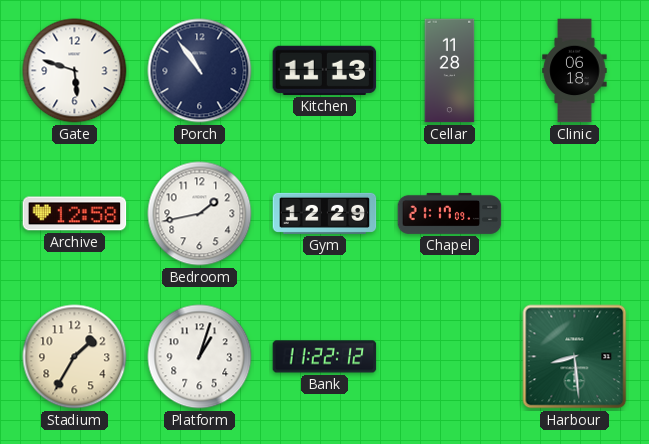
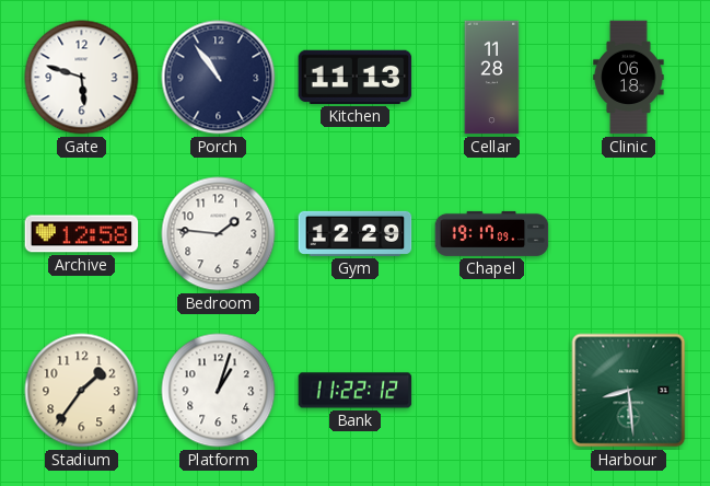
Bedroom: 1:43 -> 1:46 (219, 234)
Chapel: 21:17 -> 19:17 (492, 233)
Stadium: 1:35 -> 1:36 (82, 391)
